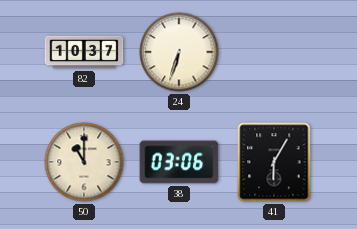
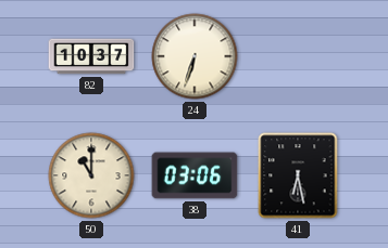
41: 6:05 -> 6:28 (298, 175)
